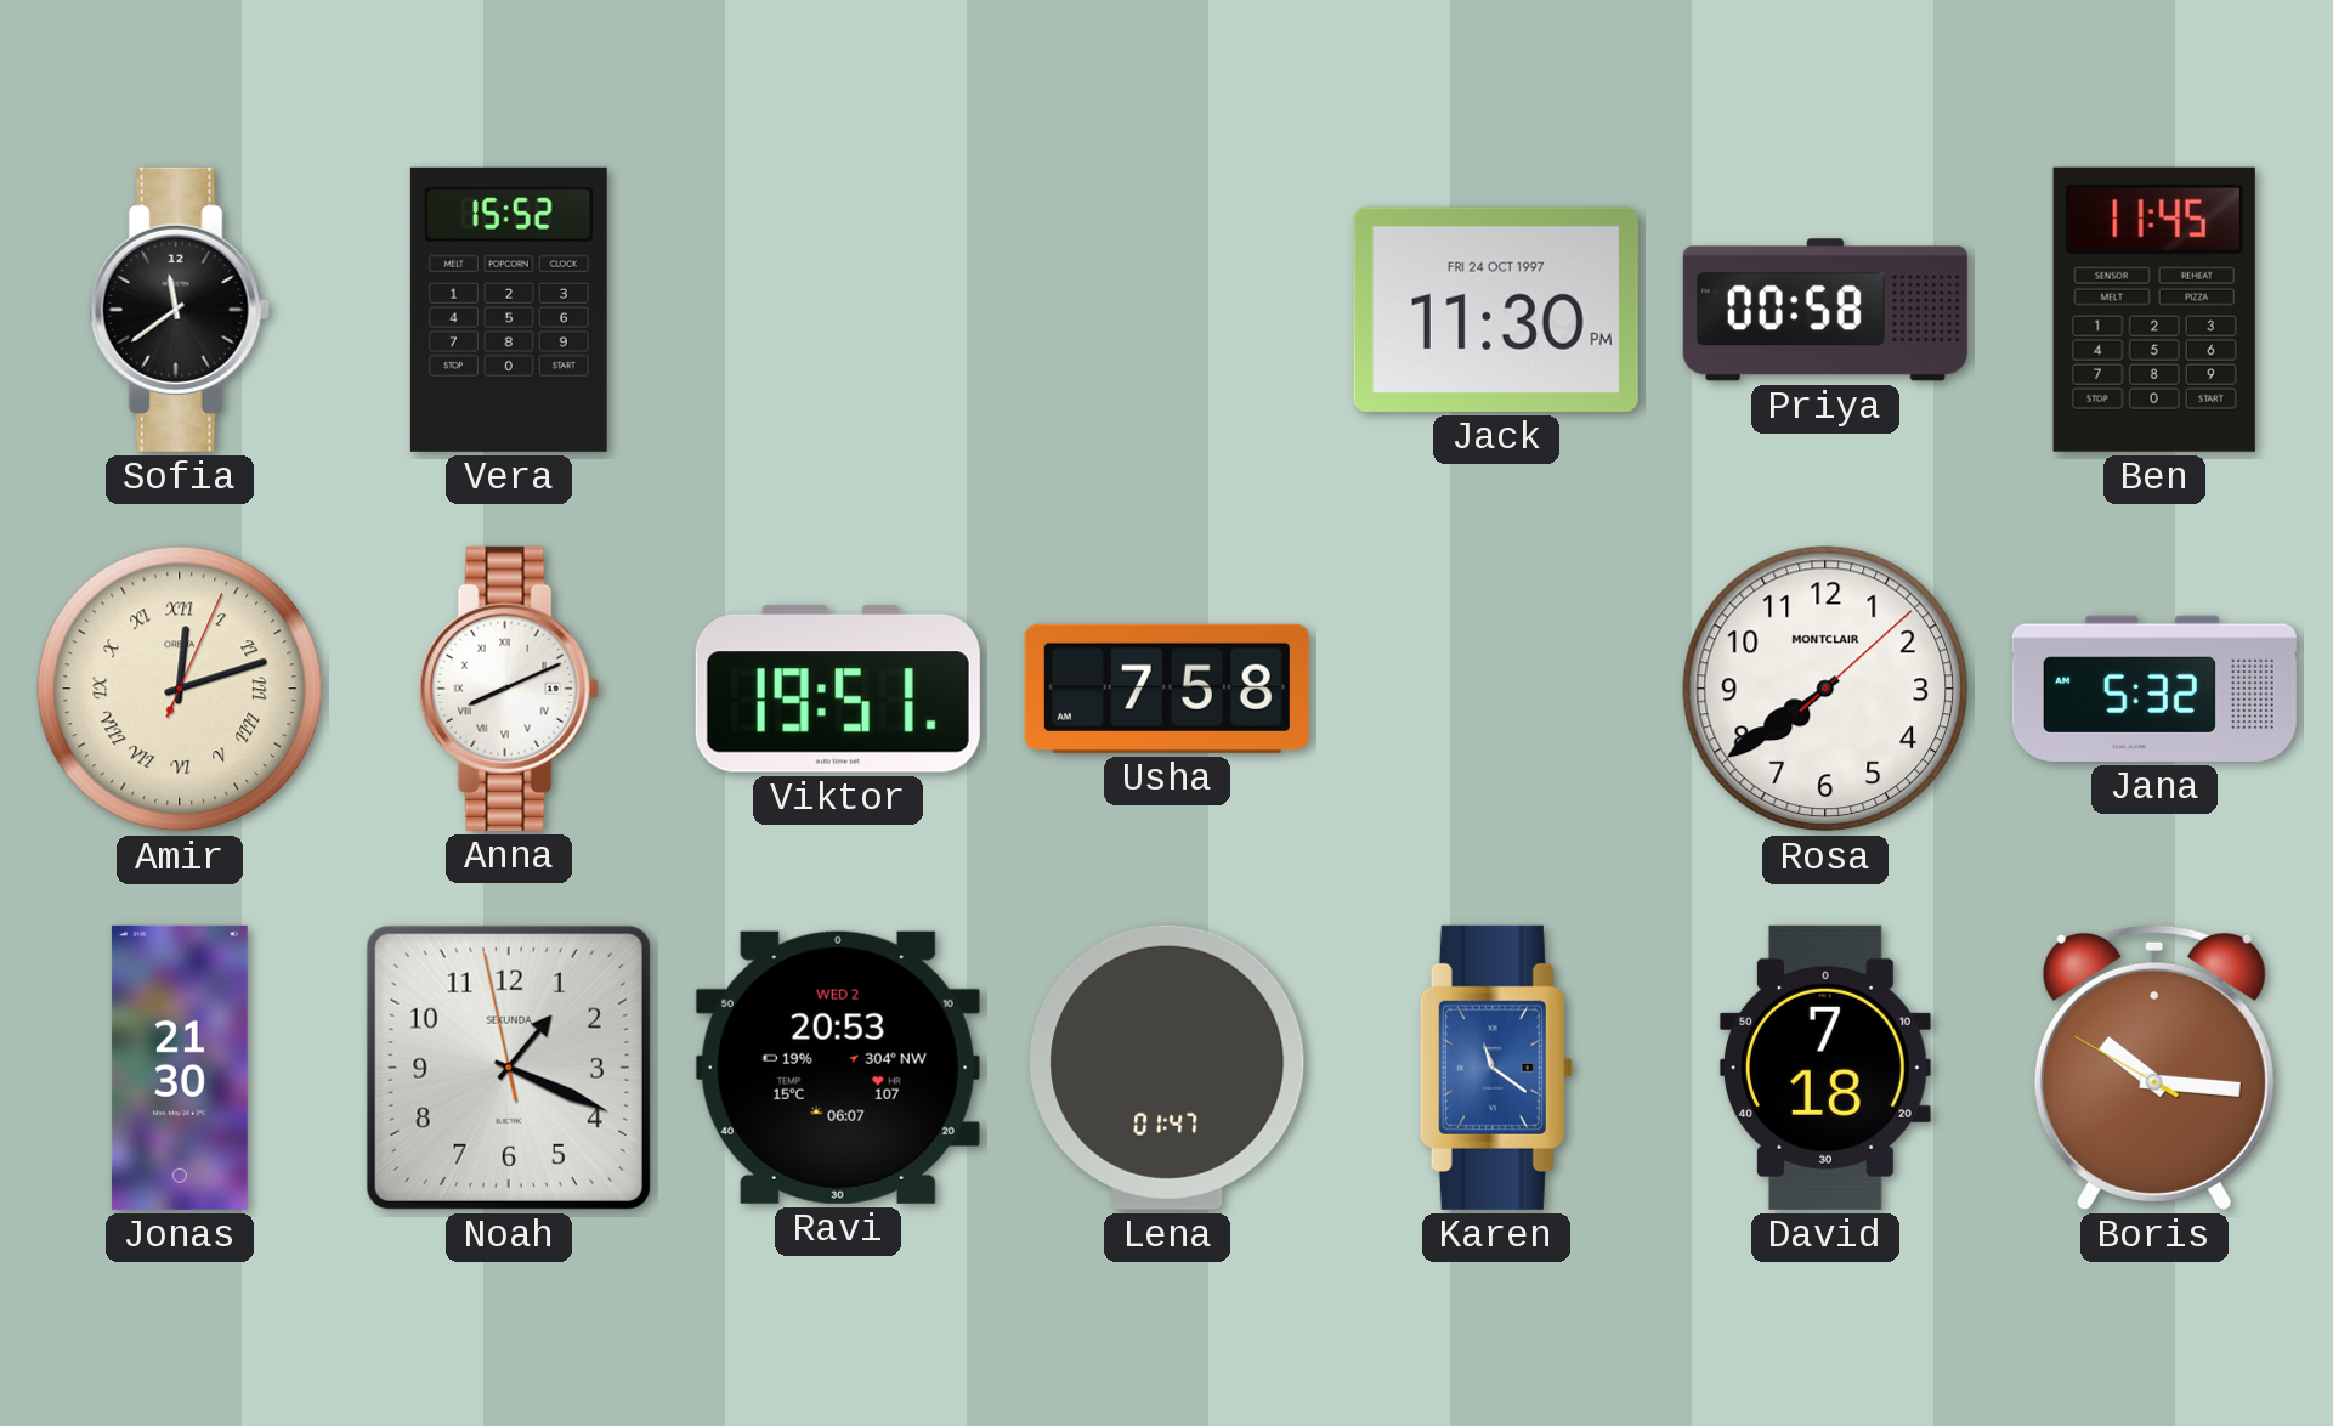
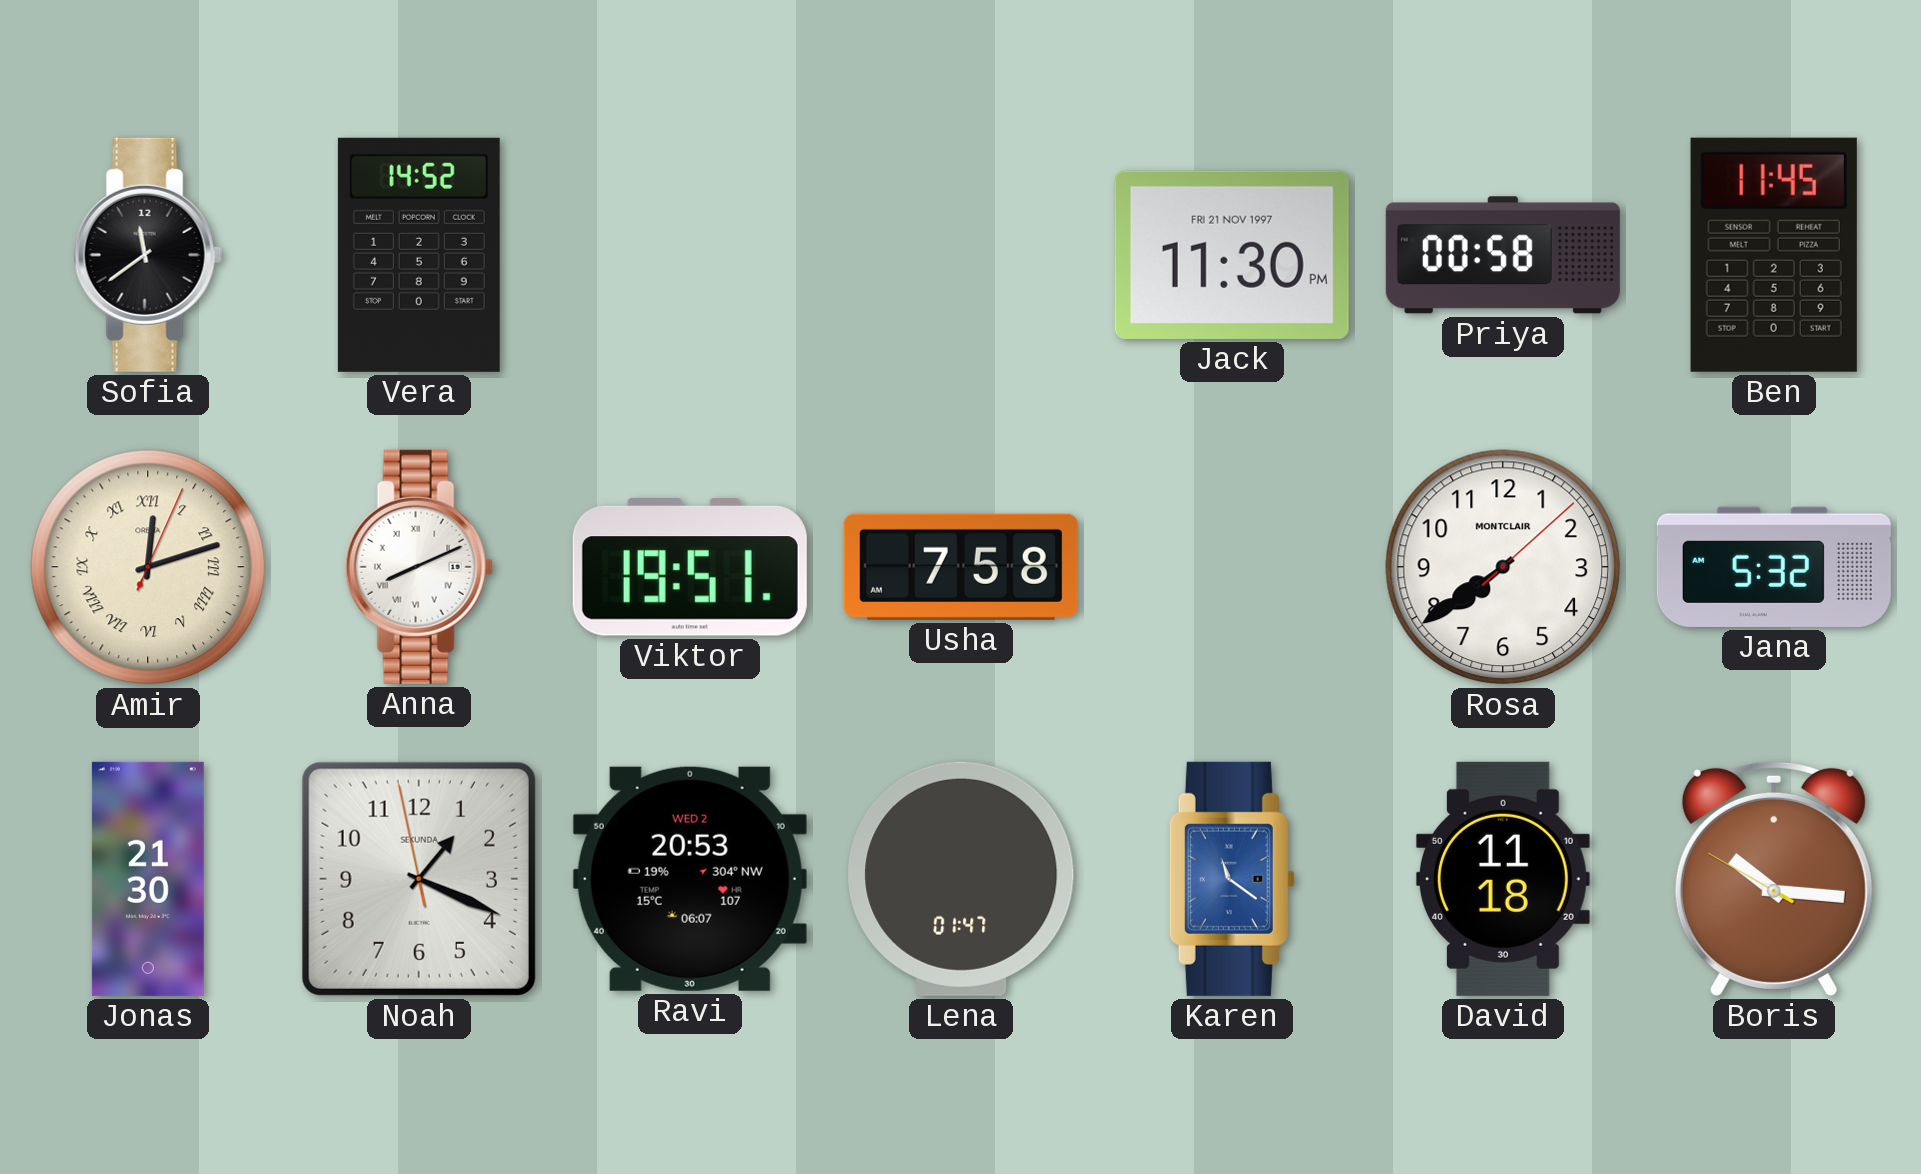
Vera: 15:52 -> 14:52 (419, 255)
Jack date: FRI 24 OCT 1997 -> FRI 21 NOV 1997 (1232, 255)
David: 7:18 -> 11:18 (1503, 879)
